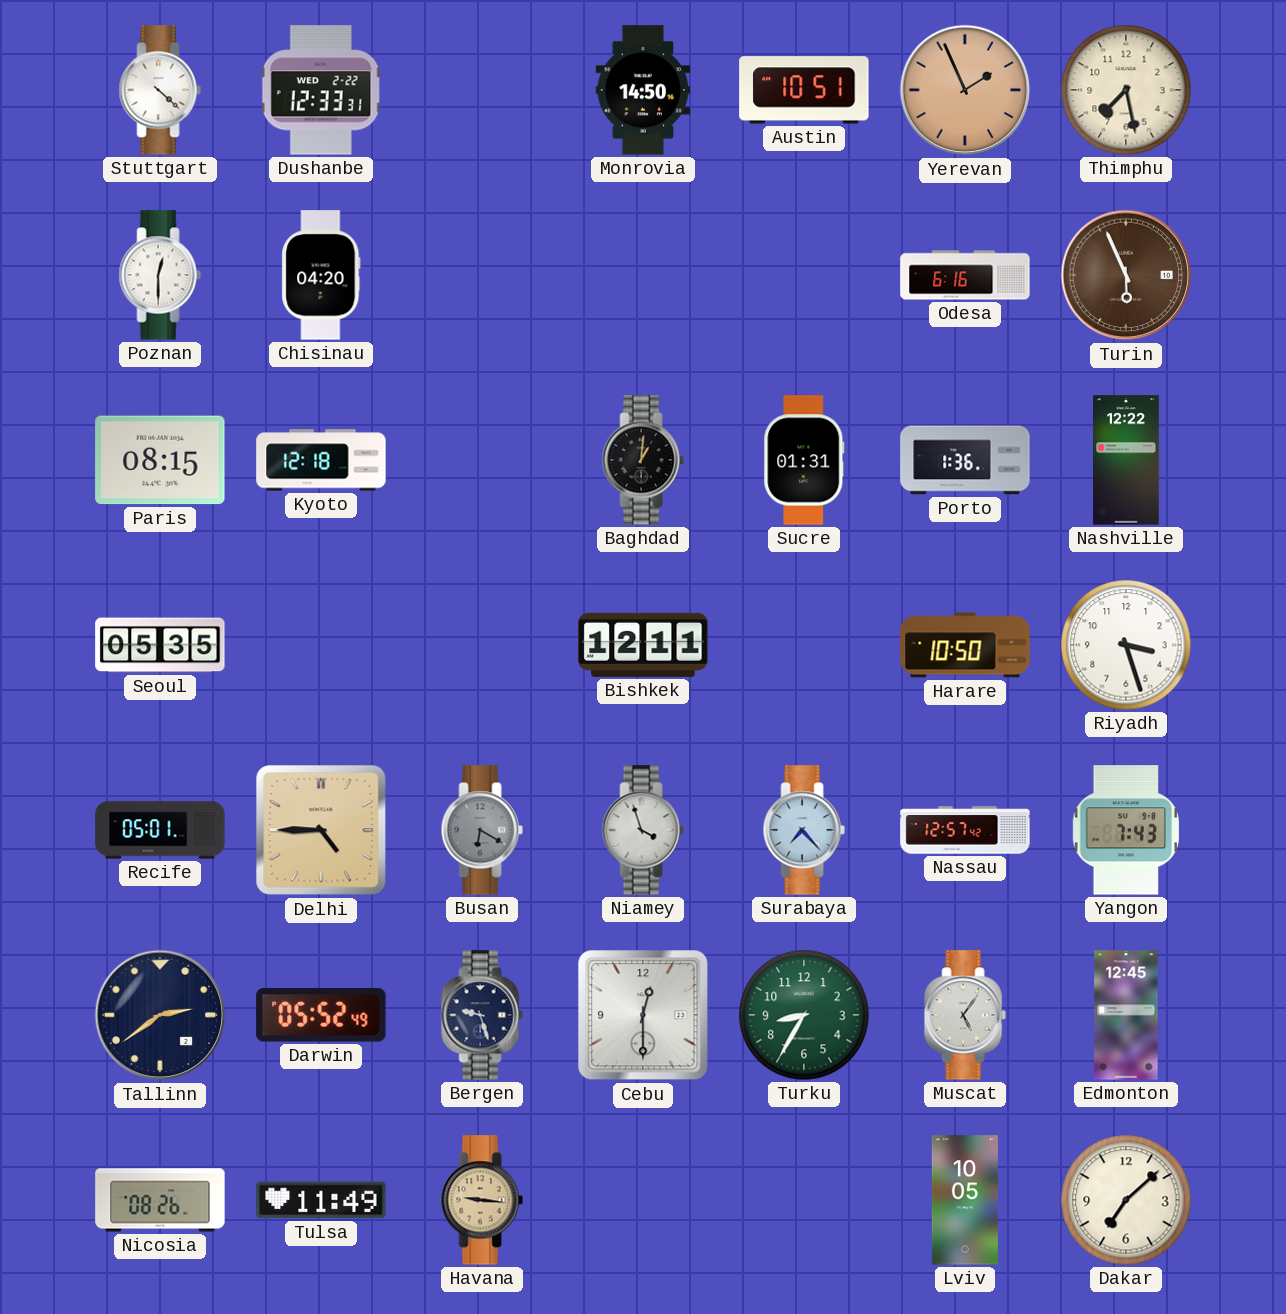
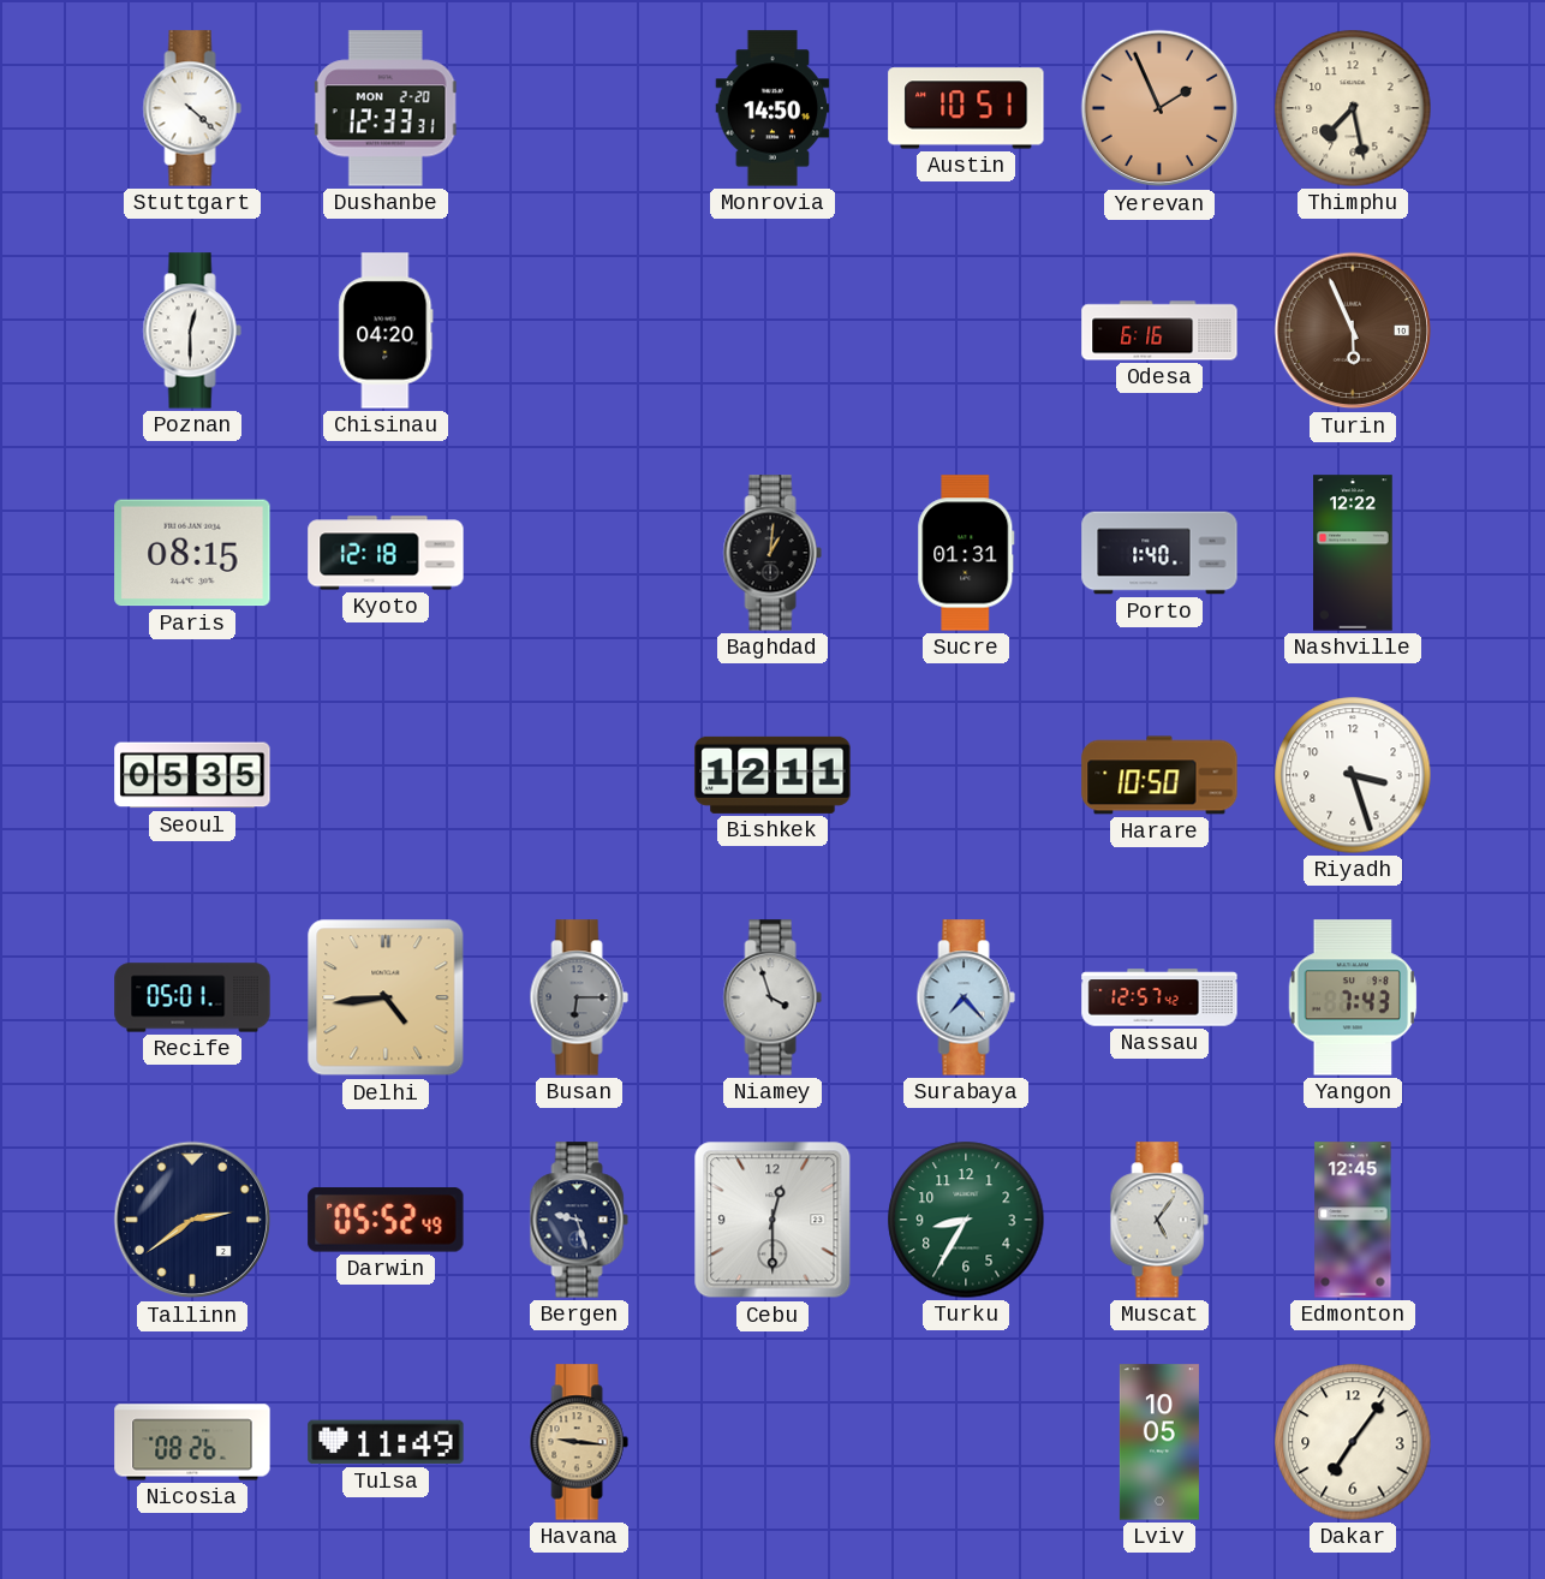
Dushanbe date: WED 2-22 -> MON 2-20 (386, 108)
Porto: 1:36 -> 1:40 (1159, 553)
Delhi: 4:45 -> 4:44 (386, 997)
Busan: 6:20 -> 6:15 (579, 997)
Dakar: 7:08 -> 7:06 (1353, 1442)
